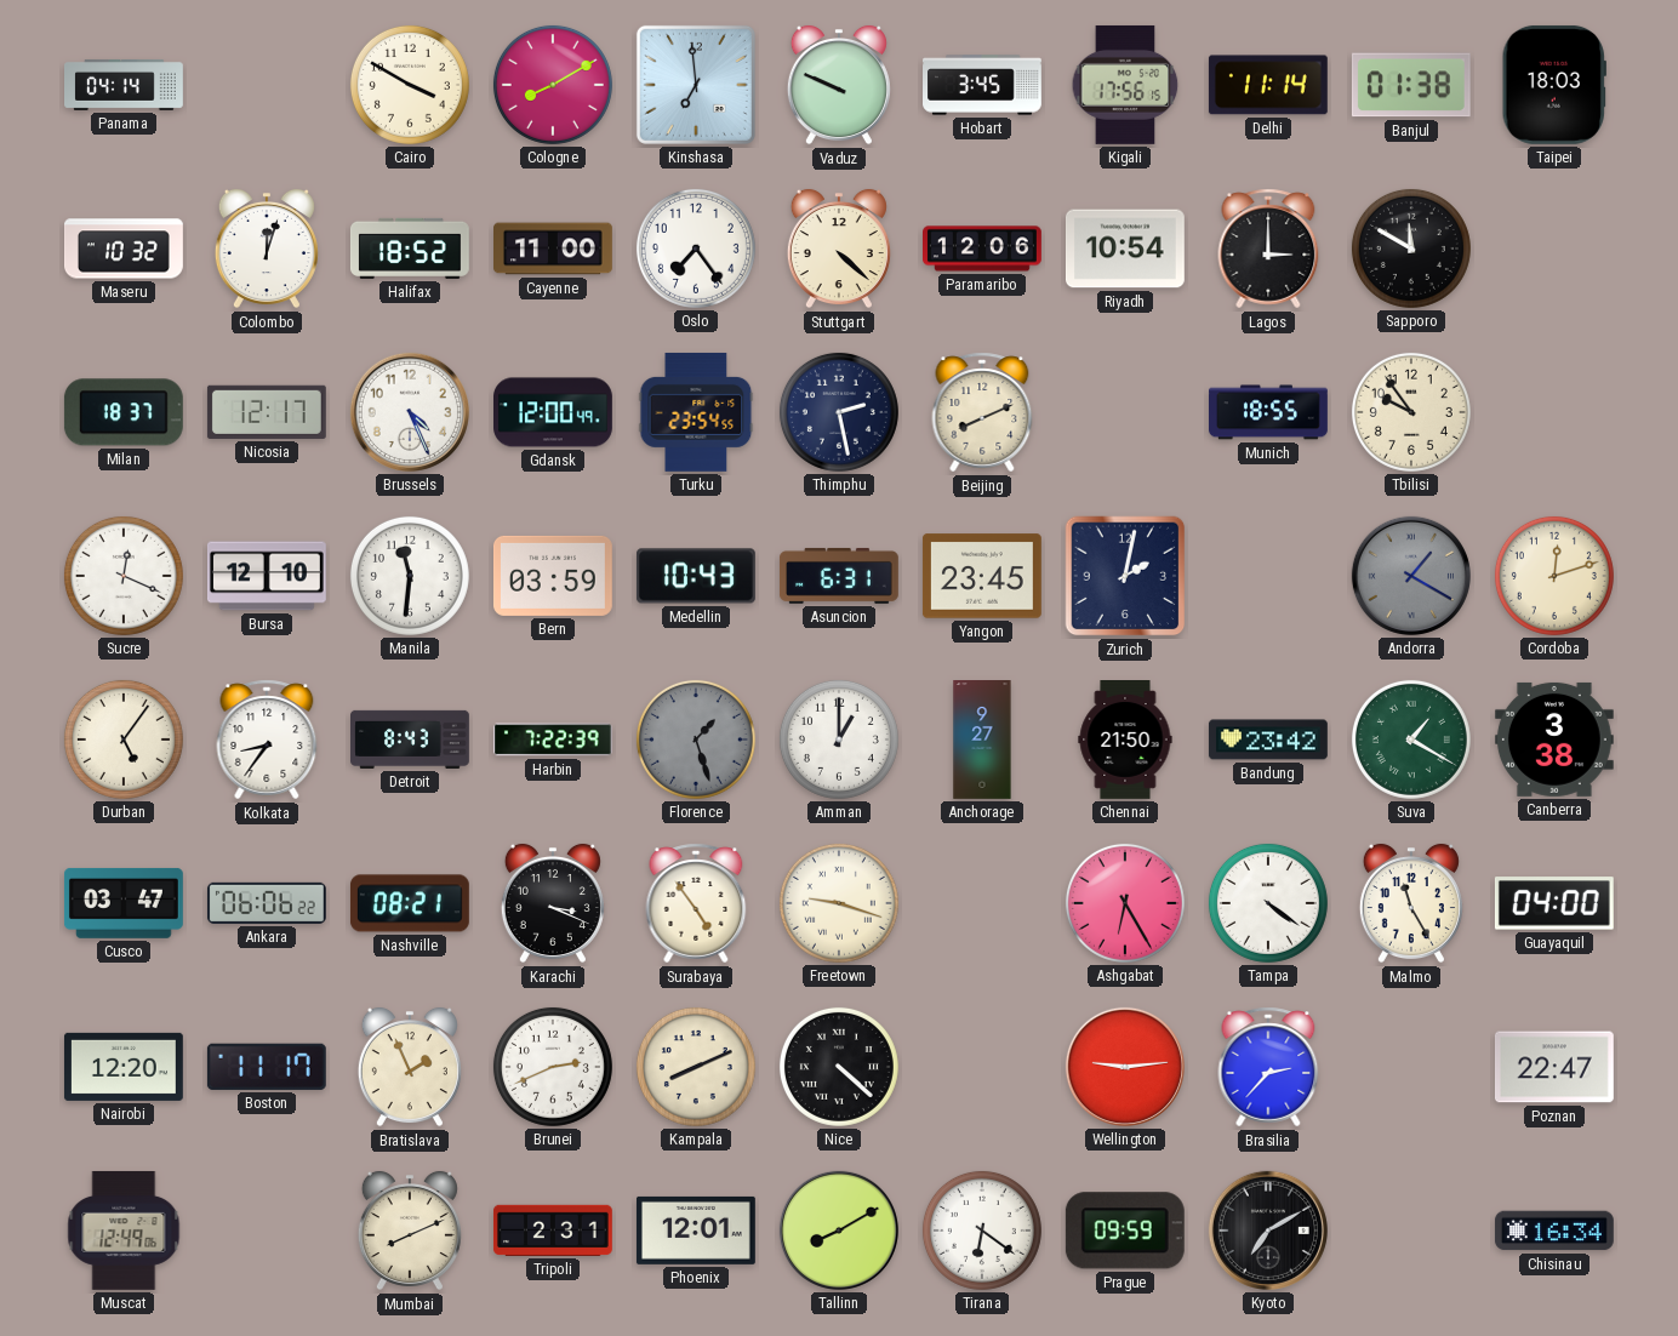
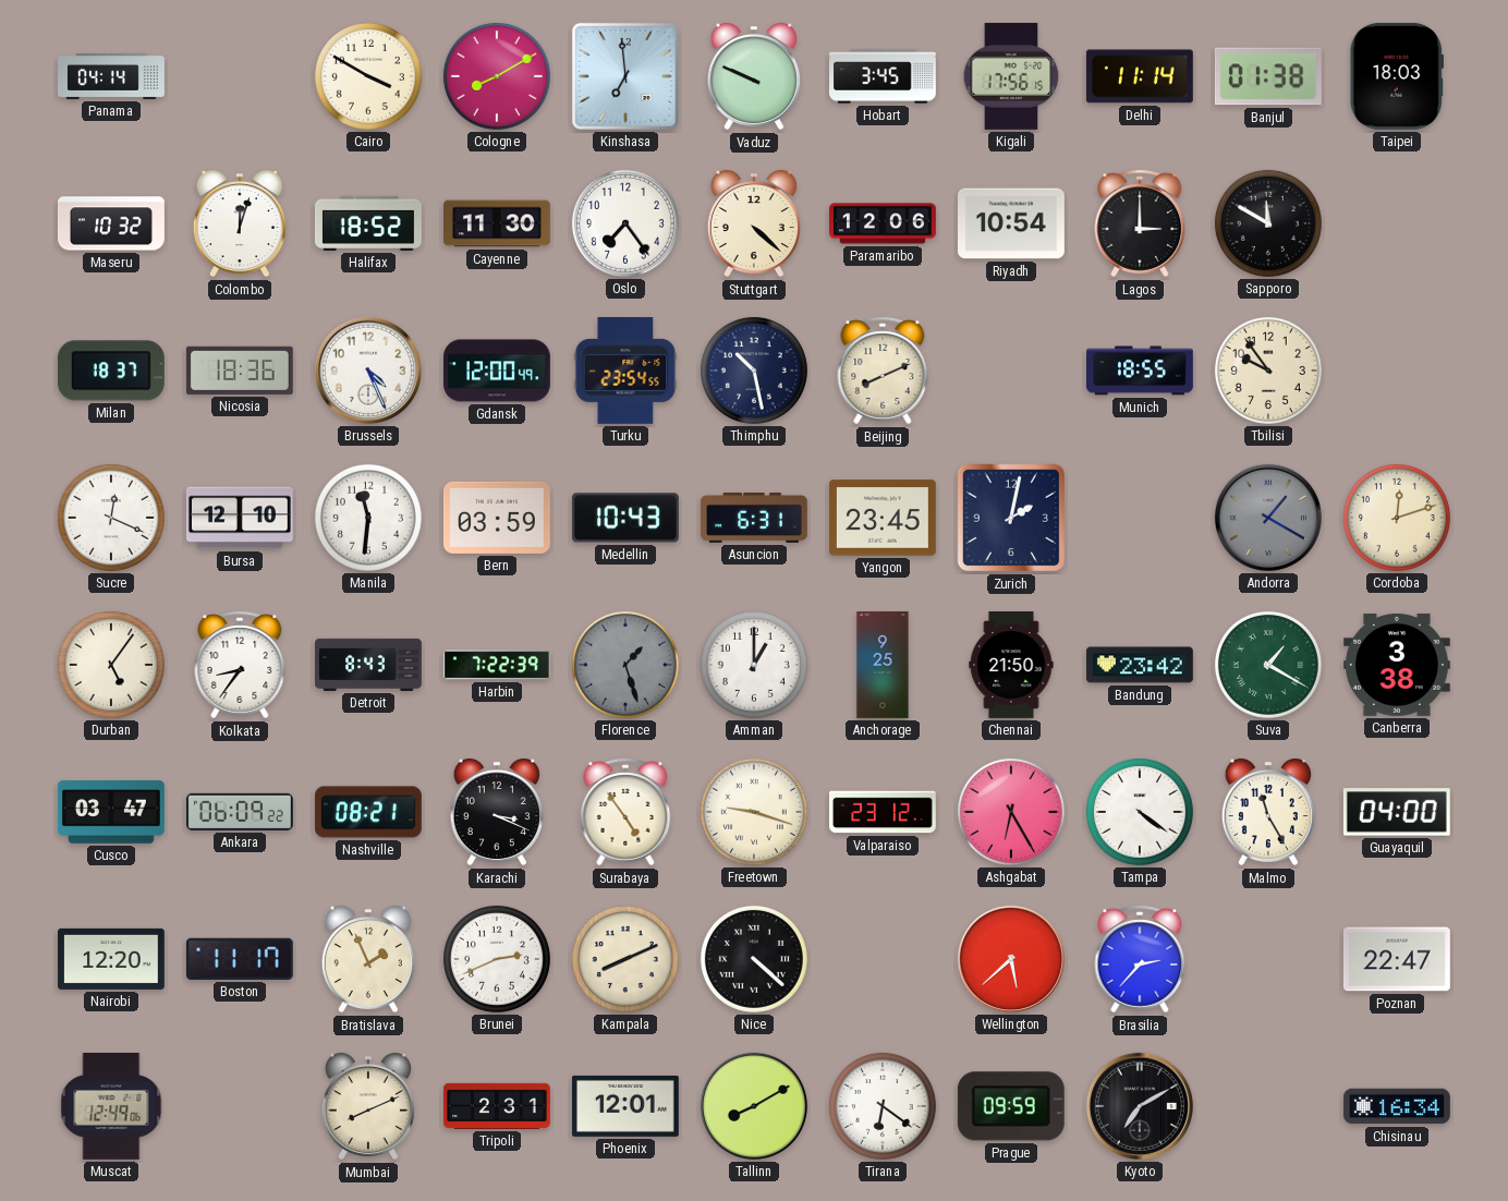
Cayenne: 11:00 -> 11:30 (498, 223)
Nicosia: 12:17 -> 18:36 (240, 371)
Thimphu: 2:28 -> 10:28 (754, 371)
Anchorage: 9:27 -> 9:25 (883, 666)
Ankara: 06:06 -> 06:09 (240, 812)
Valparaiso: none -> 23:12 (884, 812)
Wellington: 9:14 -> 5:38 (1011, 959)
